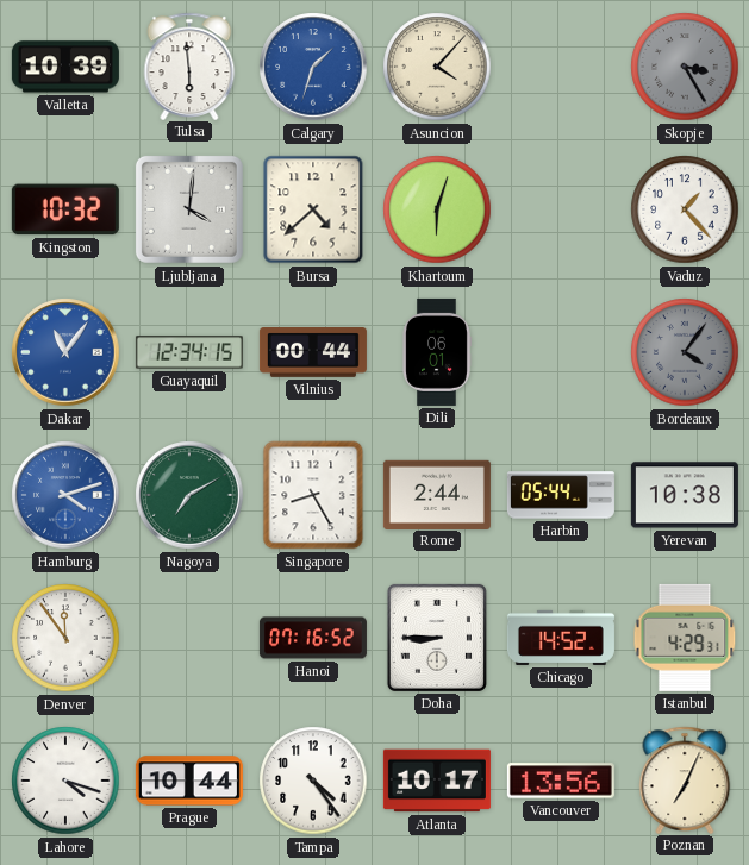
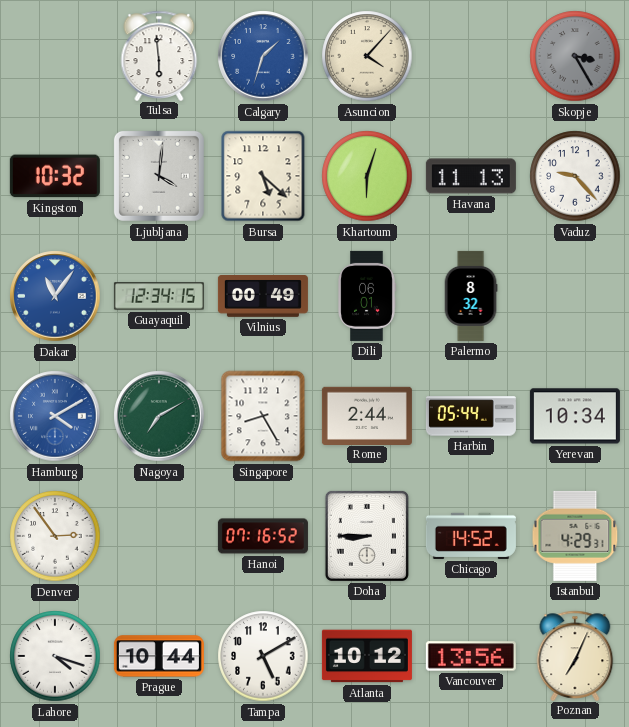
Valletta: 10:39 -> none (65, 67)
Bursa: 4:38 -> 5:22 (263, 176)
Havana: none -> 11:13 (471, 176)
Vaduz: 1:23 -> 9:23 (575, 176)
Vilnius: 00:44 -> 00:49 (263, 297)
Palermo: none -> 8:32 (471, 296)
Bordeaux: 4:06 -> none (685, 352)
Hamburg: 4:12 -> 4:10 (55, 416)
Yerevan: 10:38 -> 10:34 (575, 416)
Denver: 11:54 -> 2:54 (55, 536)
Tampa: 4:24 -> 5:10 (263, 656)
Atlanta: 10:17 -> 10:12 (367, 656)
